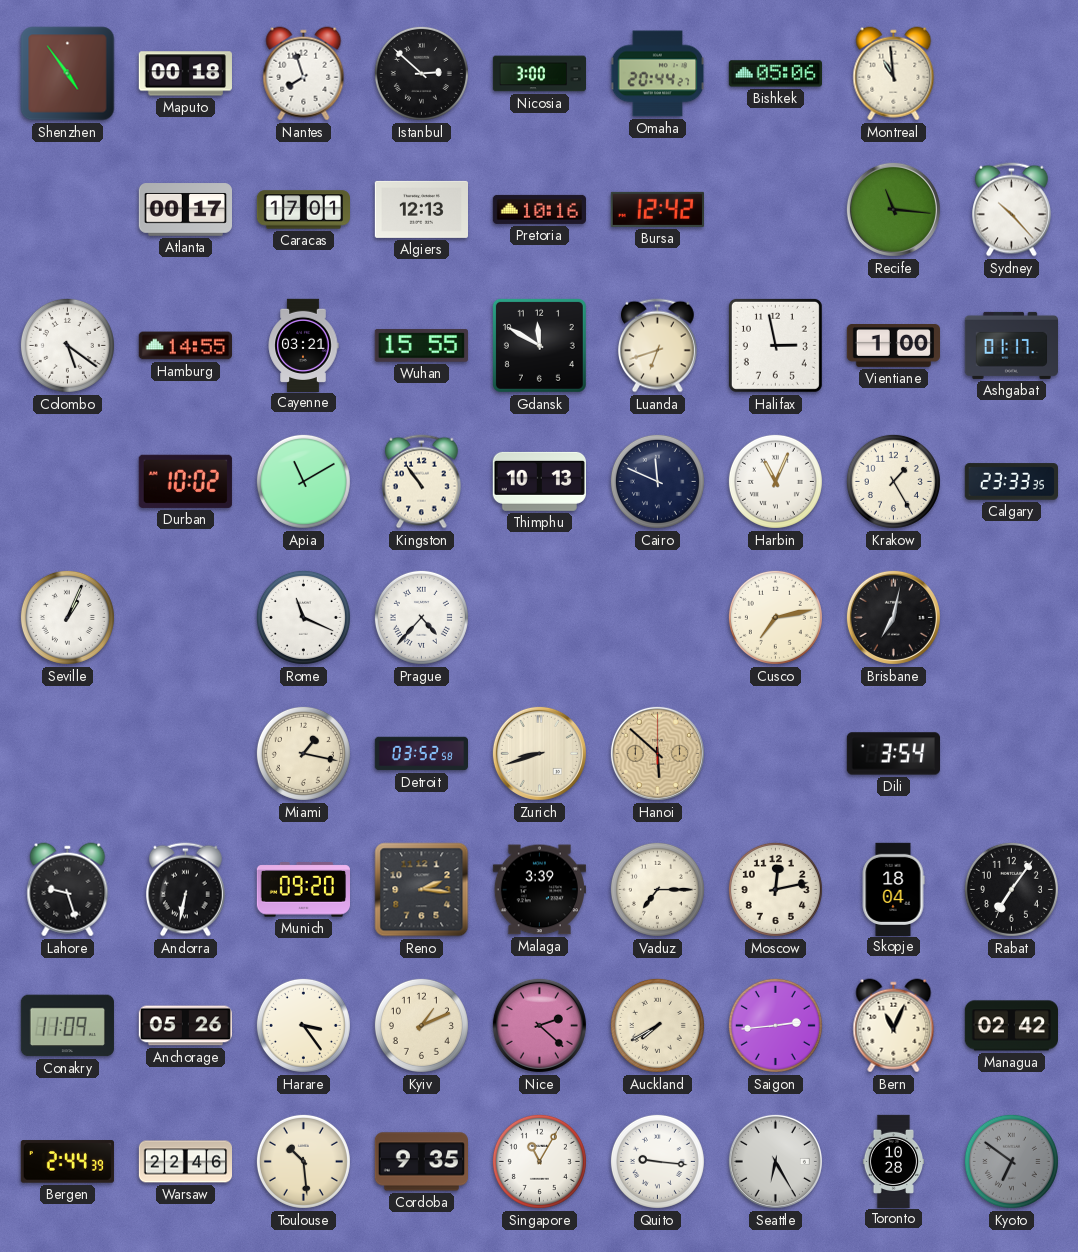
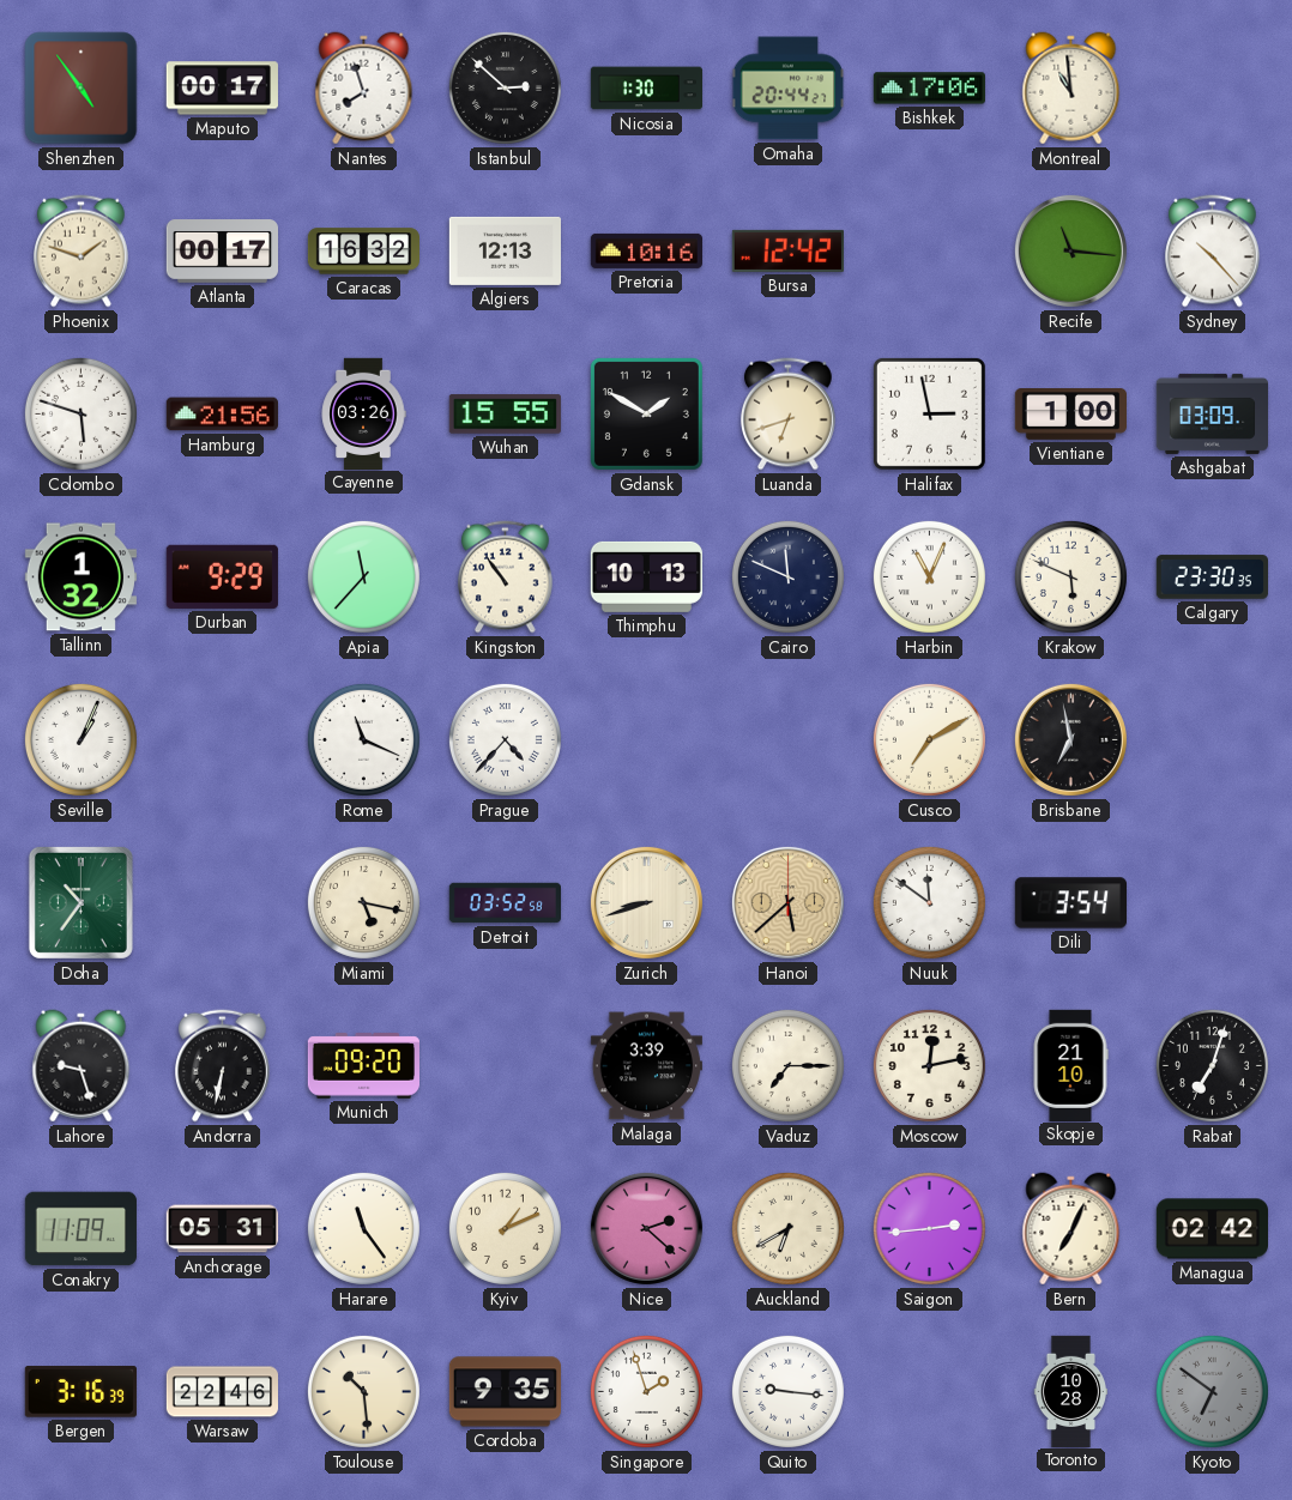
Maputo: 00:18 -> 00:17 (222, 89)
Nicosia: 3:00 -> 1:30 (647, 89)
Bishkek: 05:06 -> 17:06 (929, 89)
Phoenix: none -> 1:48 (81, 252)
Caracas: 17:01 -> 16:32 (363, 252)
Colombo: 5:21 -> 5:48 (80, 413)
Hamburg: 14:55 -> 21:56 (222, 415)
Cayenne: 03:21 -> 03:26 (363, 413)
Gdansk: 11:50 -> 1:50 (646, 413)
Ashgabat: 01:17 -> 03:09 (1212, 413)
Tallinn: none -> 1:32 (80, 577)
Durban: 10:02 -> 9:29 (222, 576)
Apia: 11:10 -> 11:37 (363, 576)
Krakow: 1:25 -> 5:49 (1070, 576)
Calgary: 23:33 -> 23:30 (1212, 577)
Cusco: 7:13 -> 7:10 (929, 739)
Brisbane: 7:02 -> 6:58 (1070, 739)
Doha: none -> 10:36 (80, 902)
Miami: 1:17 -> 5:17 (363, 902)
Hanoi: 5:52 -> 5:38 (787, 902)
Nuuk: none -> 11:51 (929, 902)
Reno: 2:16 -> none (422, 890)
Skopje: 18:04 -> 21:10 (1070, 1065)
Rabat: 7:06 -> 7:03 (1212, 1065)
Anchorage: 05:26 -> 05:31 (222, 1229)
Harare: 3:24 -> 11:24 (363, 1228)
Auckland: 7:40 -> 6:40 (787, 1228)
Bern: 11:04 -> 7:04 (1071, 1229)
Bergen: 2:44 -> 3:16 (80, 1392)
Singapore: 11:05 -> 1:57 (646, 1391)
Seattle: 6:25 -> none (775, 1161)
